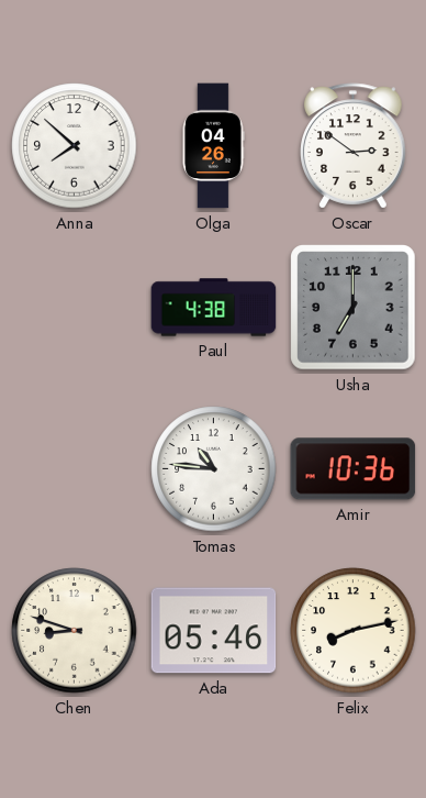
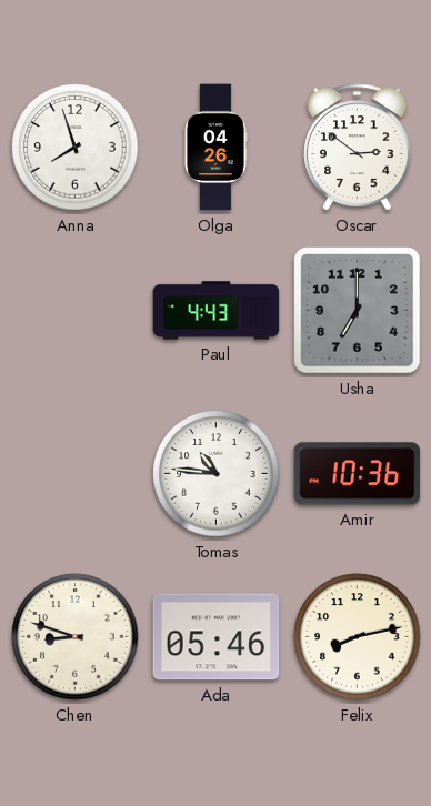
Anna: 7:52 -> 7:57 (76, 148)
Paul: 4:38 -> 4:43 (217, 311)
